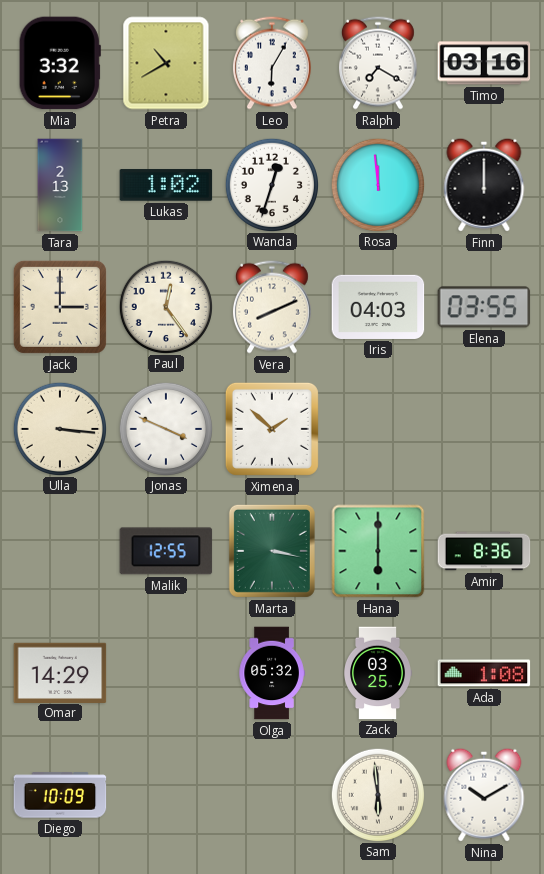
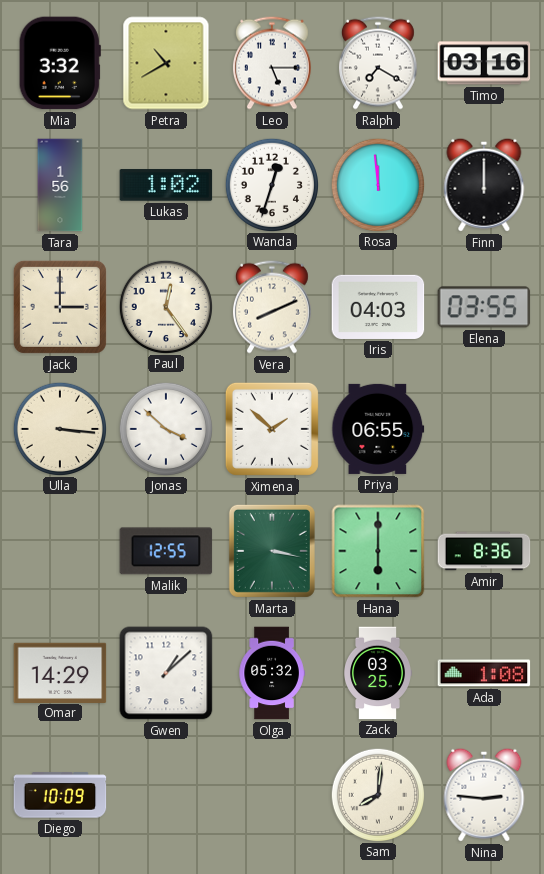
Leo: 6:05 -> 5:15 (272, 63)
Tara: 2:13 -> 1:56 (60, 185)
Jonas: 3:49 -> 3:52 (165, 428)
Priya: none -> 06:55 (378, 429)
Gwen: none -> 1:08 (166, 673)
Sam: 5:59 -> 8:01 (377, 794)
Nina: 10:10 -> 2:46 (484, 795)
